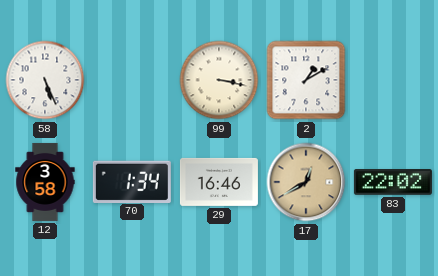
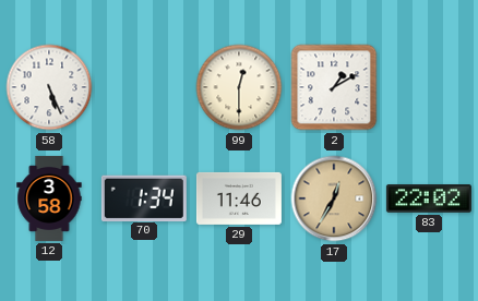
99: 3:17 -> 12:30 (239, 87)
29: 16:46 -> 11:46 (239, 198)
17: 12:40 -> 12:35 (334, 198)
